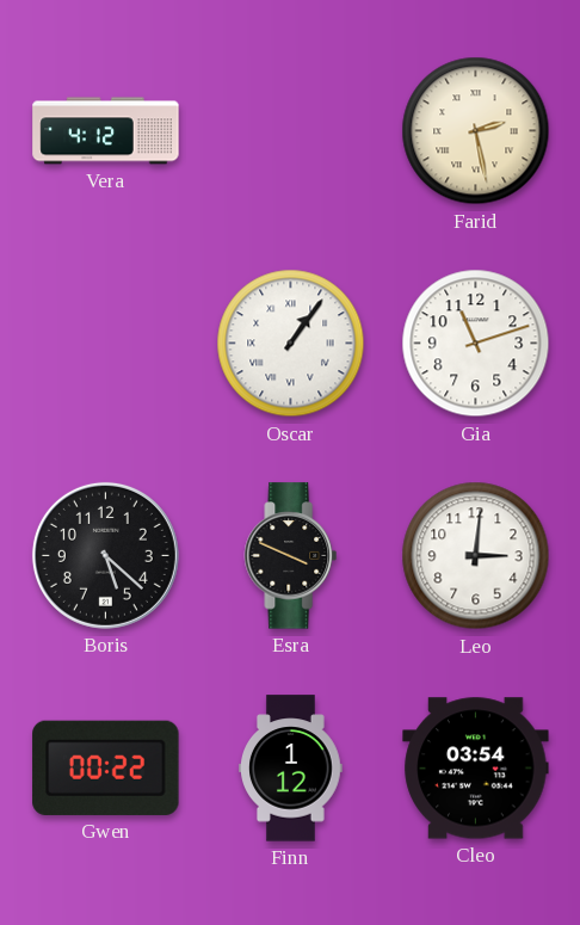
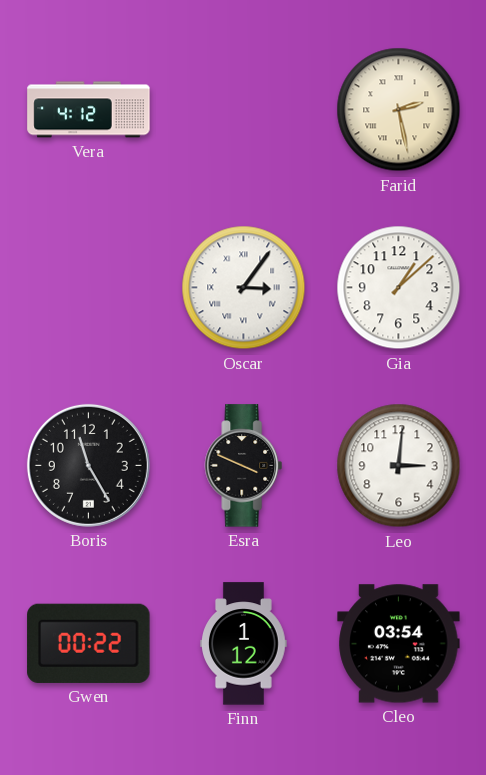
Oscar: 1:06 -> 3:06 (244, 288)
Gia: 11:12 -> 1:08 (399, 288)
Boris: 5:22 -> 11:25 (88, 465)
